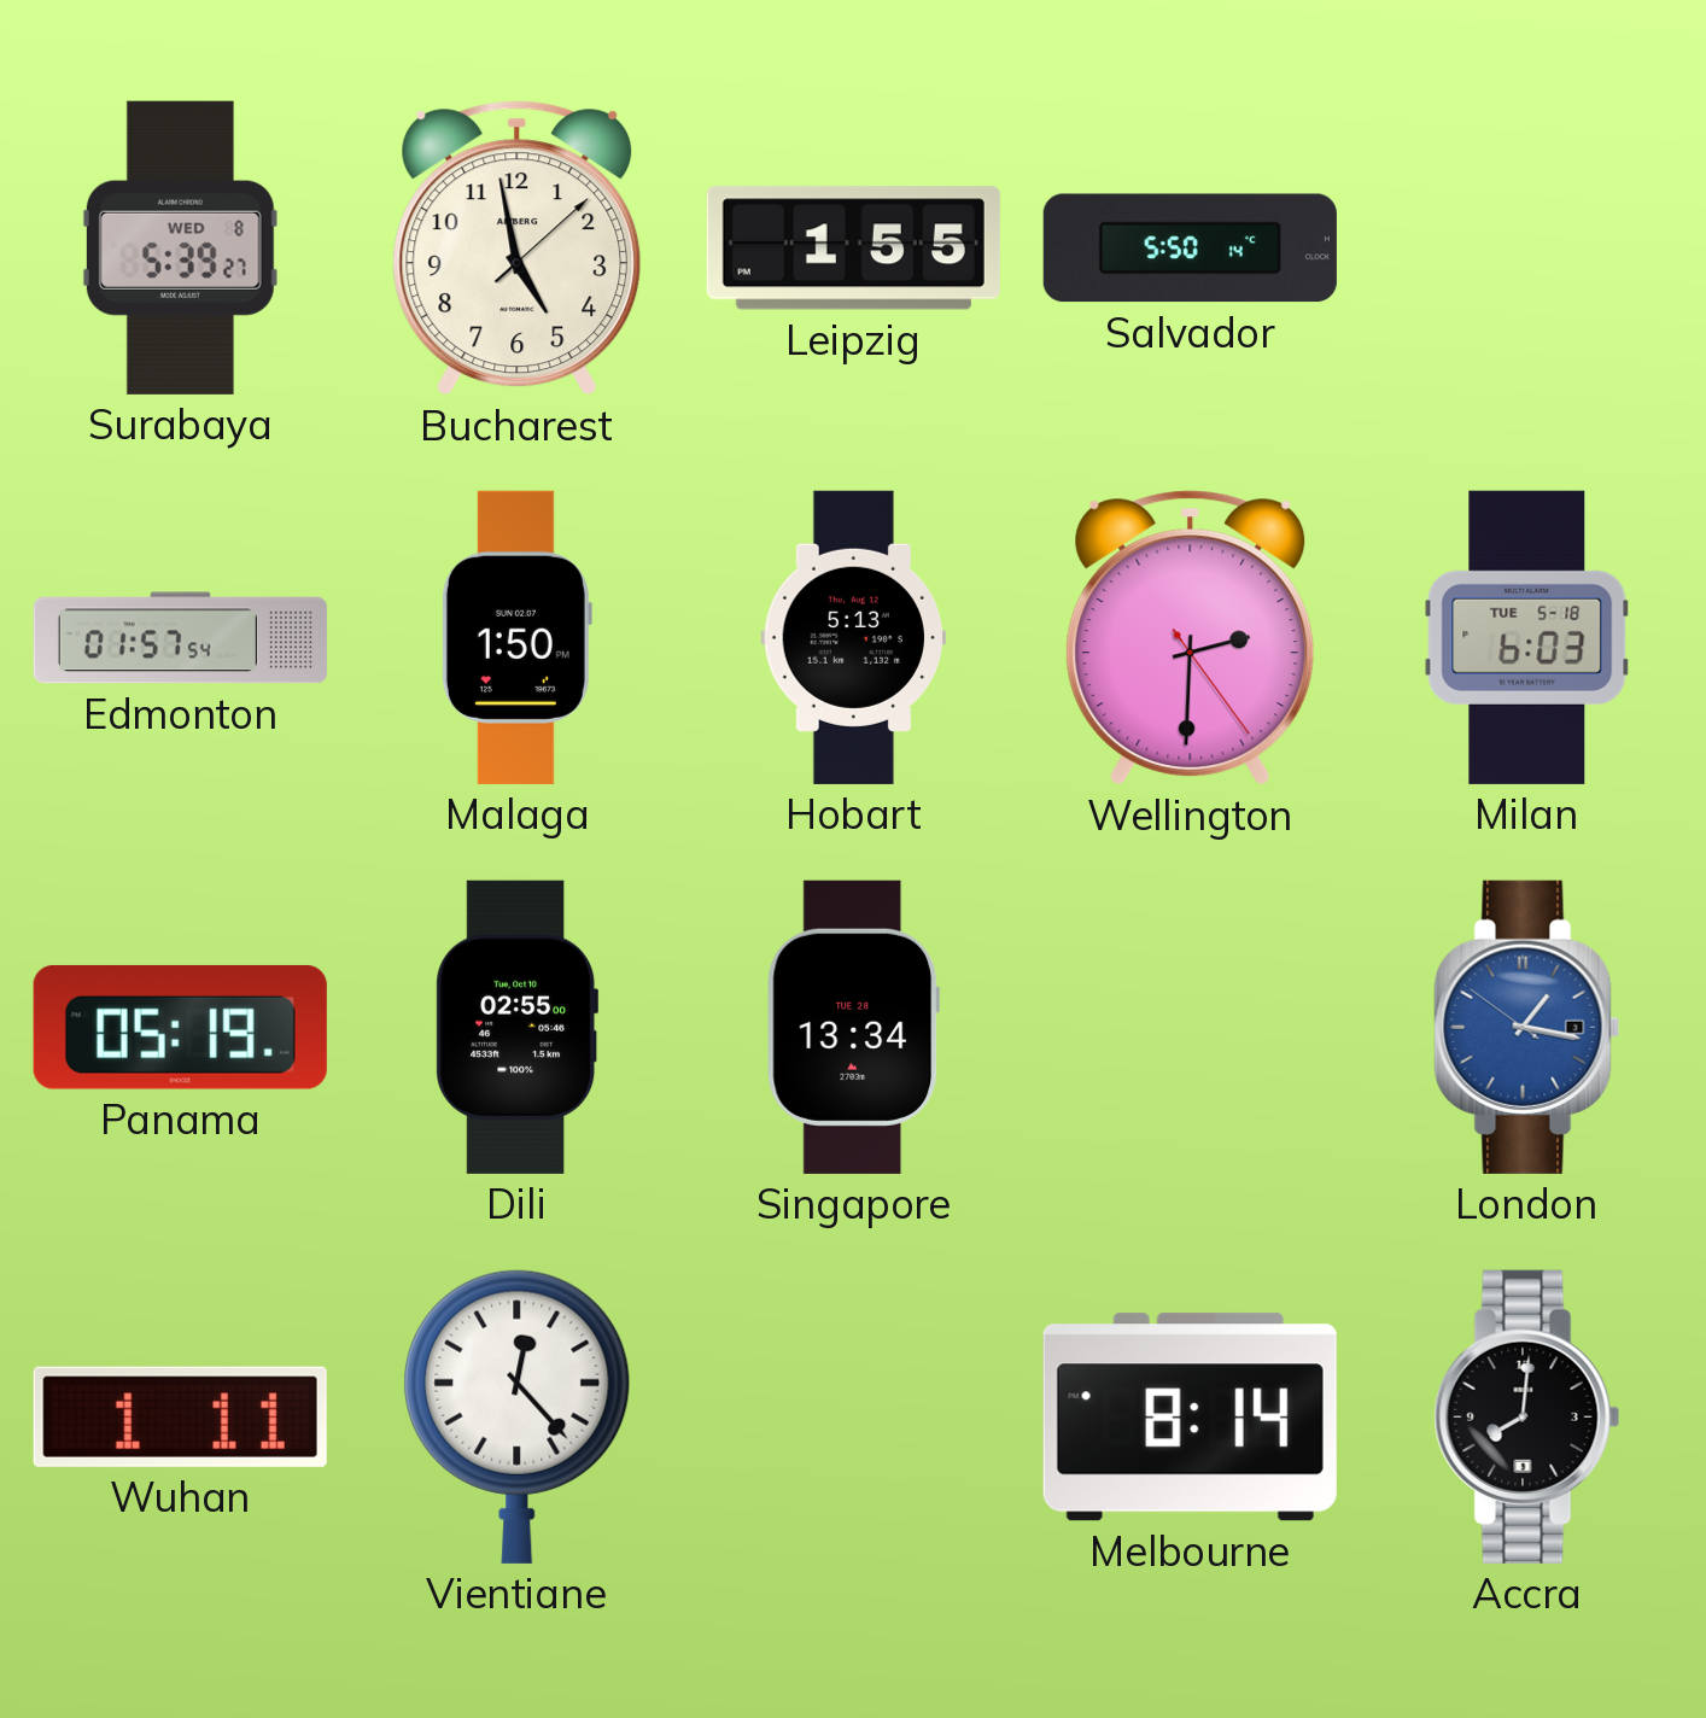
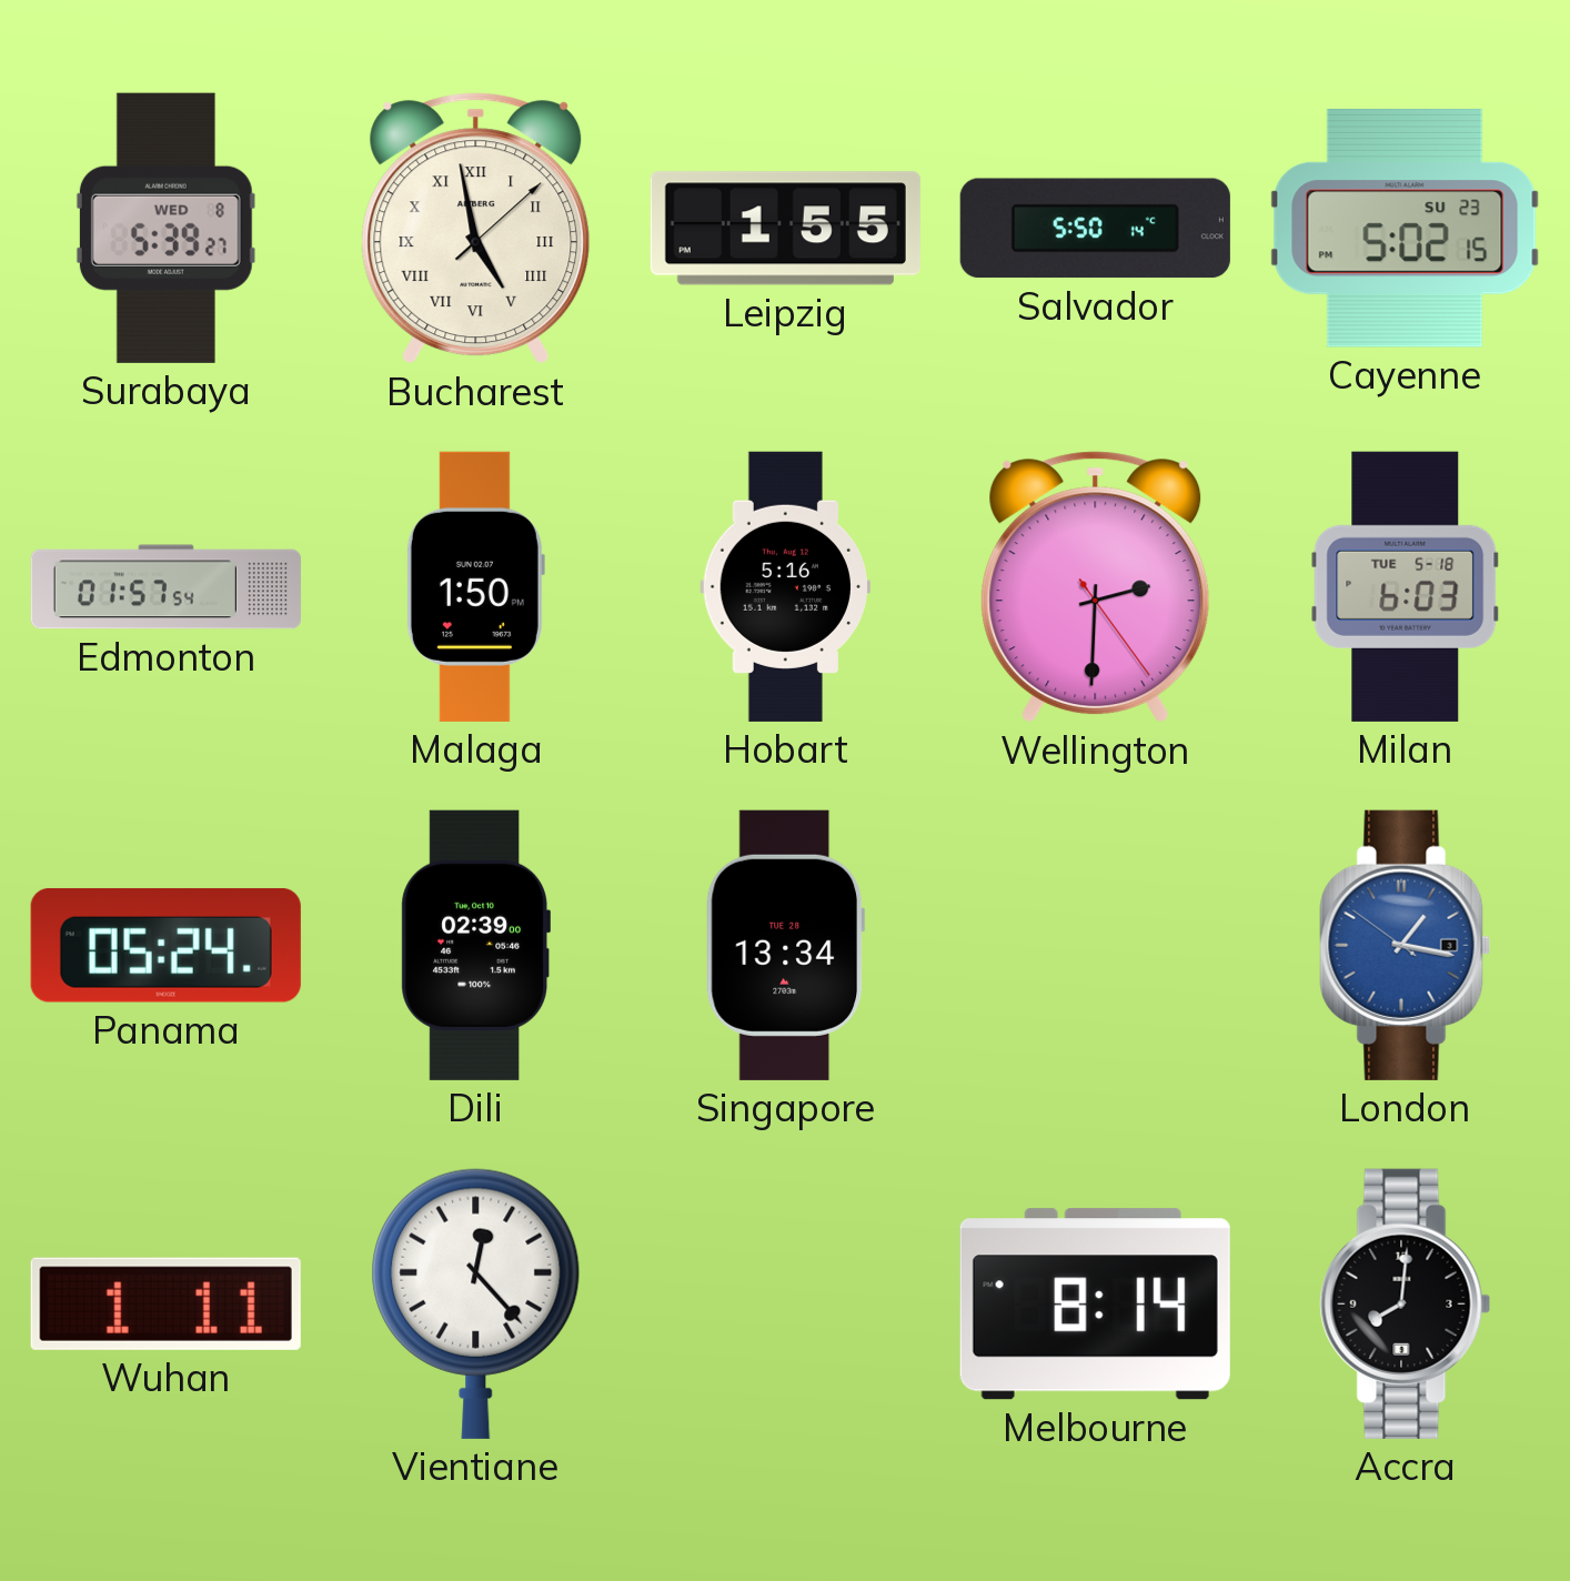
Bucharest numerals: Arabic -> Roman (476, 229)
Cayenne: none -> 5:02 (1406, 228)
Hobart: 5:13 -> 5:16 (786, 586)
Panama: 05:19 -> 05:24 (165, 945)
Dili: 02:55 -> 02:39 (475, 945)
